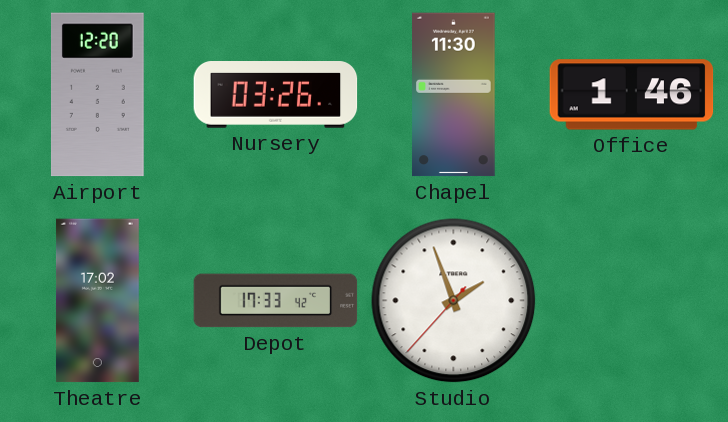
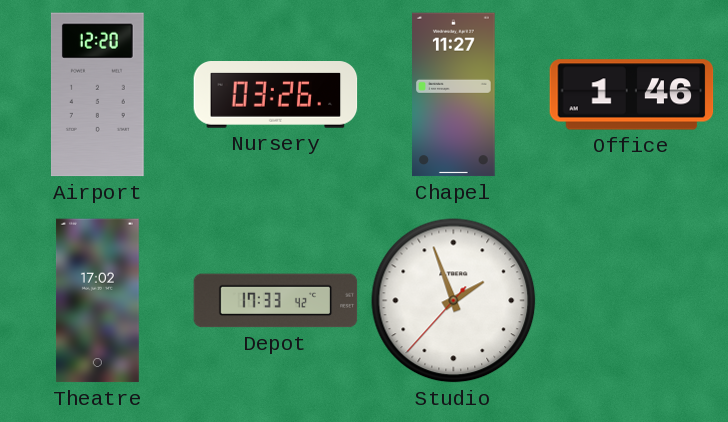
Chapel: 11:30 -> 11:27 (454, 95)
